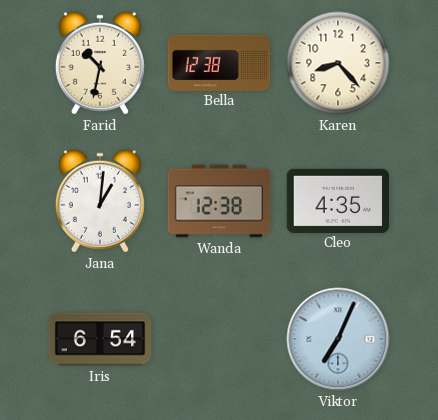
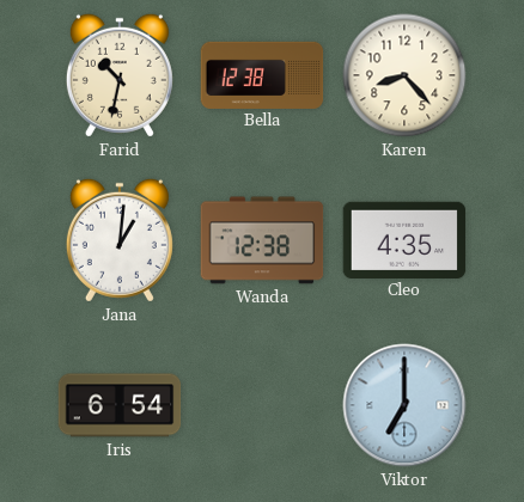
Viktor: 7:04 -> 7:00 (404, 405)
